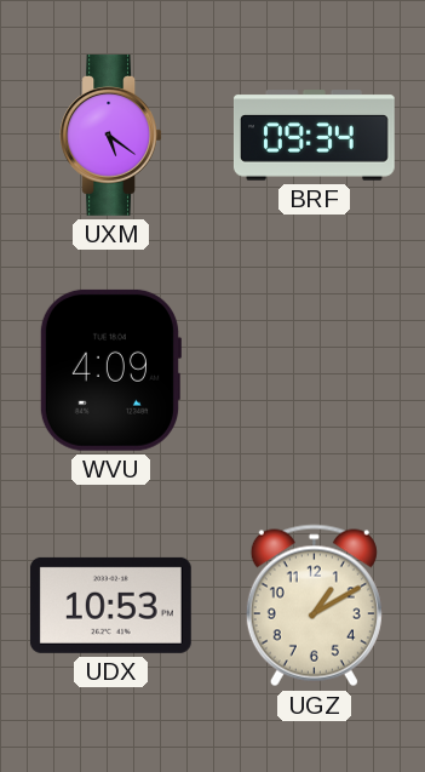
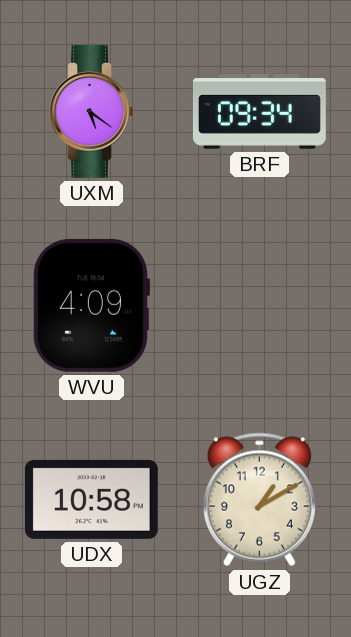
UDX: 10:53 -> 10:58 (91, 499)
